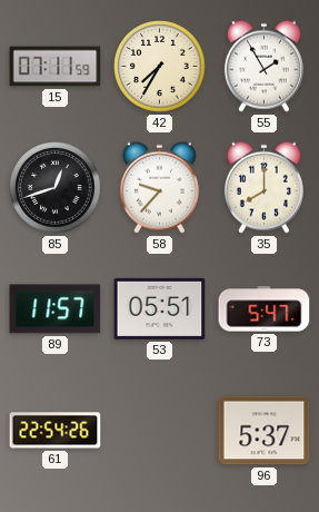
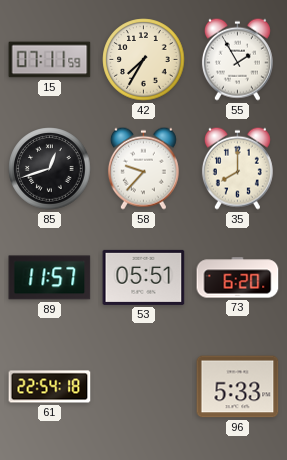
73: 5:47 -> 6:20 (238, 278)
61: 22:54:26 -> 22:54:18 (50, 387)
96: 5:37 -> 5:33 (238, 387)
